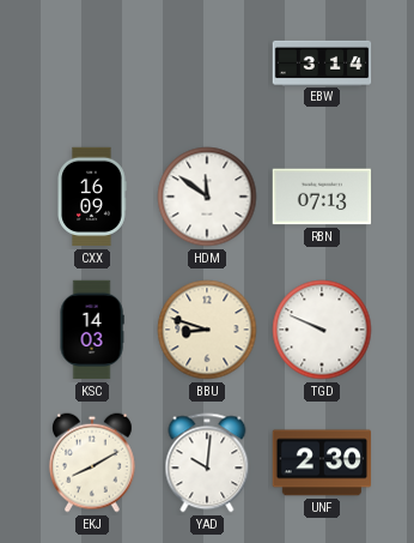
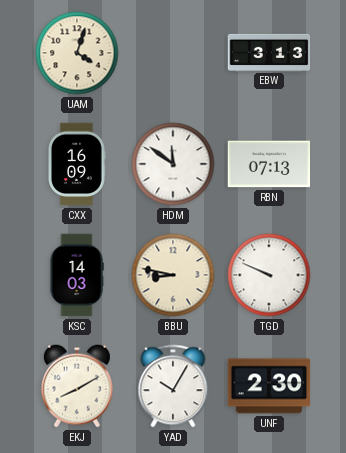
UAM: none -> 4:03 (77, 53)
EBW: 3:14 -> 3:13 (269, 52)
BBU: 8:48 -> 8:47 (173, 275)
YAD: 10:01 -> 10:05 (173, 386)
